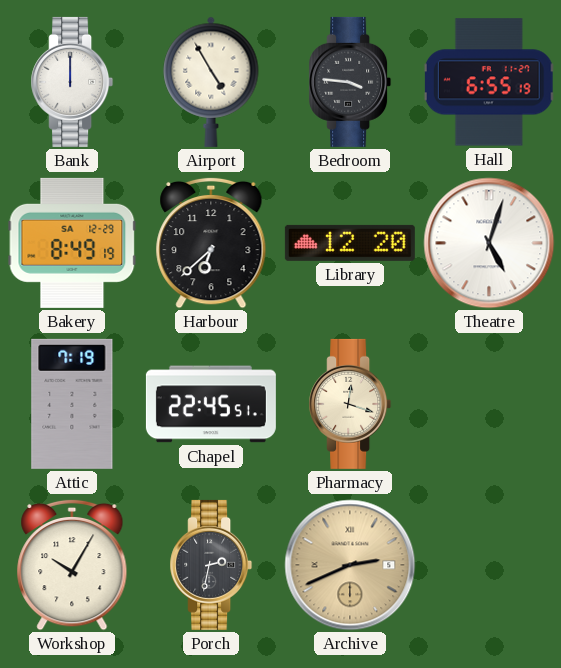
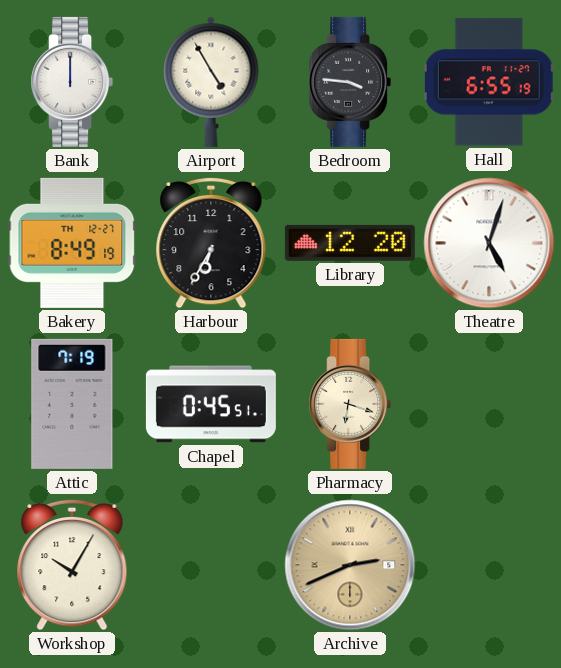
Bakery date: SA 12-29 -> TH 12-27 (72, 243)
Harbour: 6:38 -> 6:35 (211, 243)
Chapel: 22:45 -> 0:45 (211, 404)
Pharmacy: 12:18 -> 6:18 (350, 404)
Porch: 2:32 -> none (211, 565)
